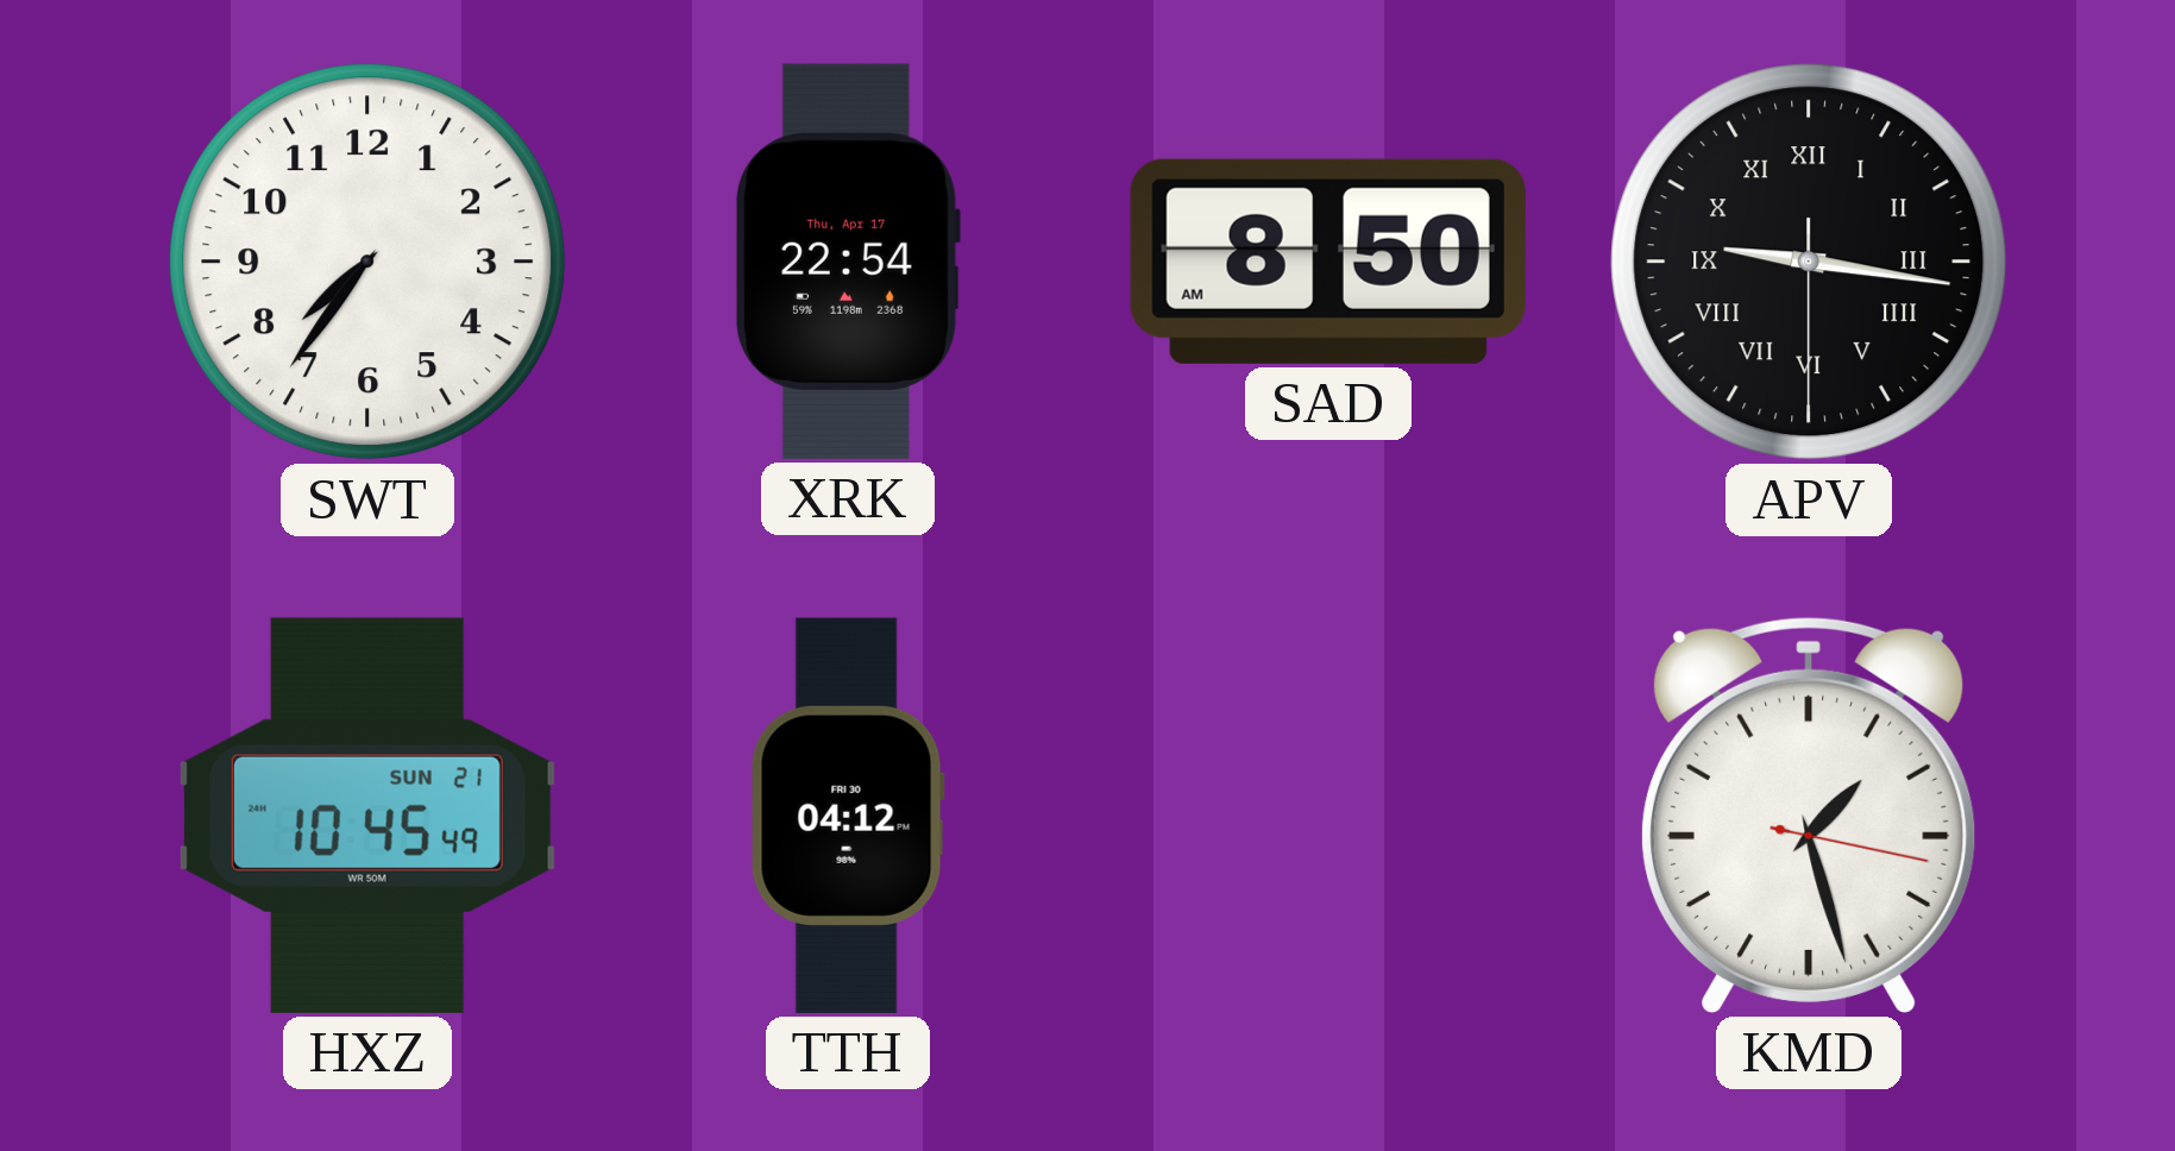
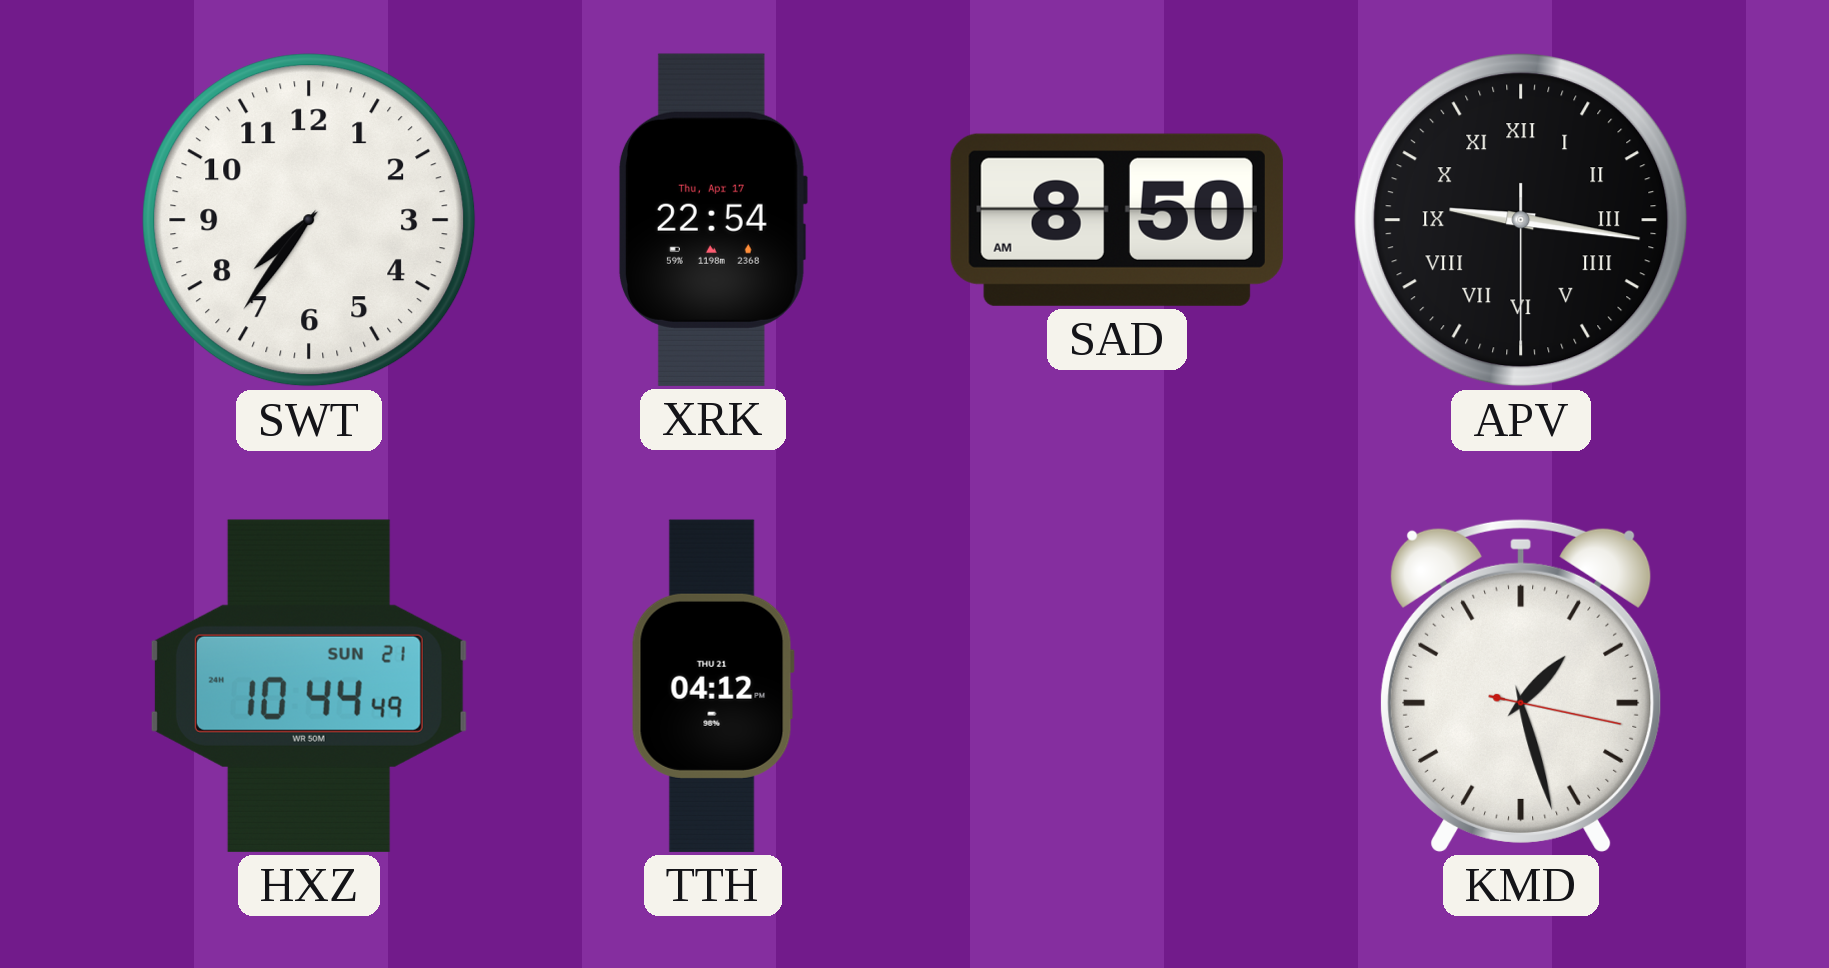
HXZ: 10:45 -> 10:44 (309, 686)
TTH date: FRI 30 -> THU 21 (713, 686)
